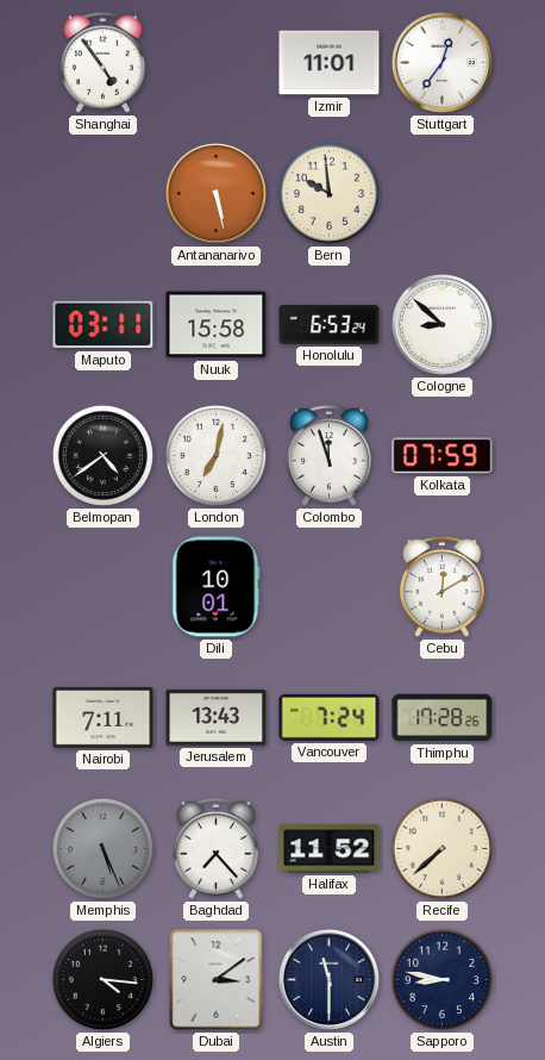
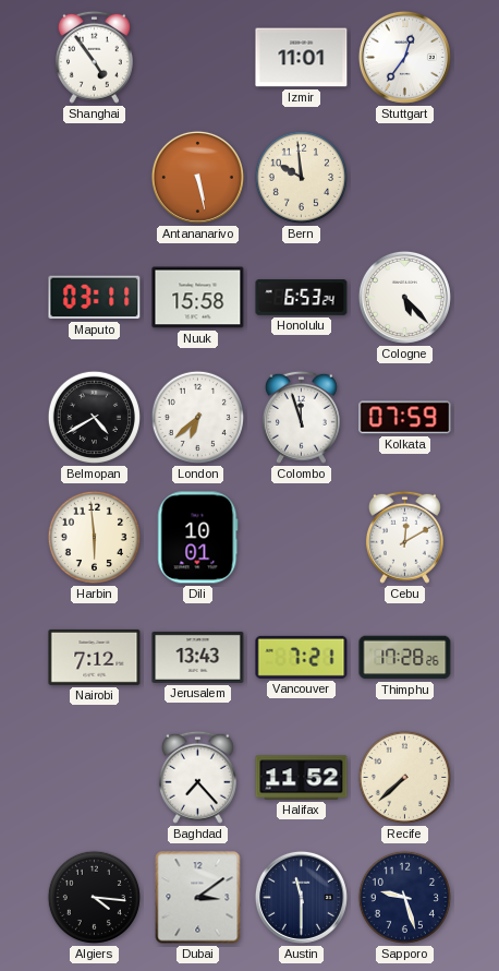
Cologne: 8:52 -> 5:23 (404, 297)
Belmopan: 4:39 -> 4:40 (94, 417)
London: 7:02 -> 6:38 (197, 417)
Harbin: none -> 5:59 (94, 537)
Nairobi: 7:11 -> 7:12 (95, 657)
Vancouver: 7:24 -> 7:21 (302, 657)
Memphis: 5:26 -> none (102, 848)
Sapporo: 8:47 -> 9:27 (404, 897)
